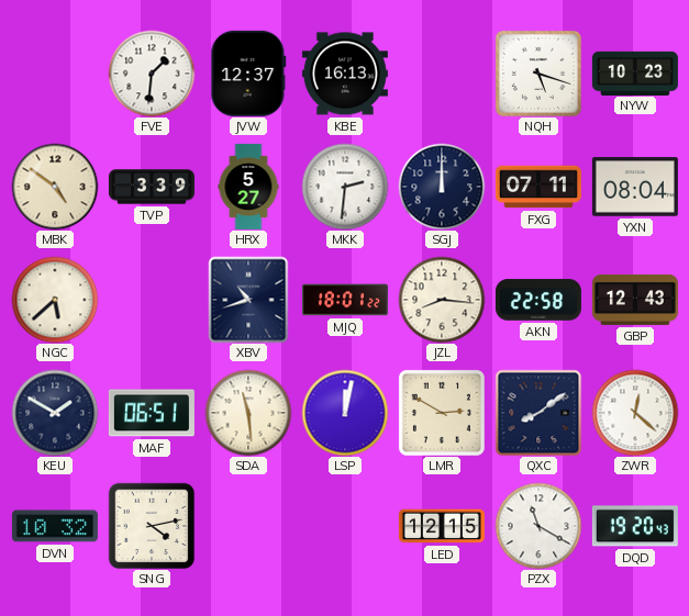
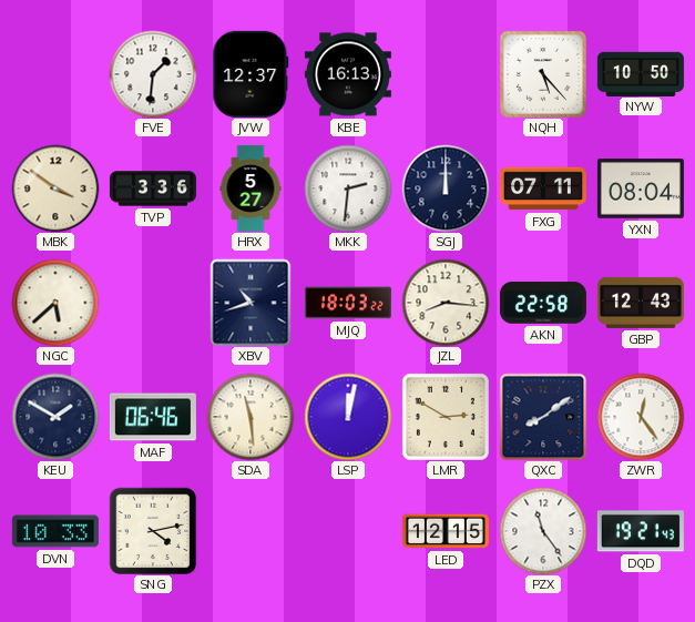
NQH: 5:18 -> 5:23 (543, 74)
NYW: 10:23 -> 10:50 (641, 73)
MBK: 4:51 -> 3:51 (55, 188)
TVP: 3:39 -> 3:36 (153, 188)
MJQ: 18:01 -> 18:03 (348, 303)
MAF: 06:51 -> 06:46 (153, 417)
ZWR: 12:22 -> 12:24 (641, 417)
DVN: 10:32 -> 10:33 (55, 531)
PZX: 11:20 -> 11:24 (543, 531)
DQD: 19:20 -> 19:21 (641, 531)
